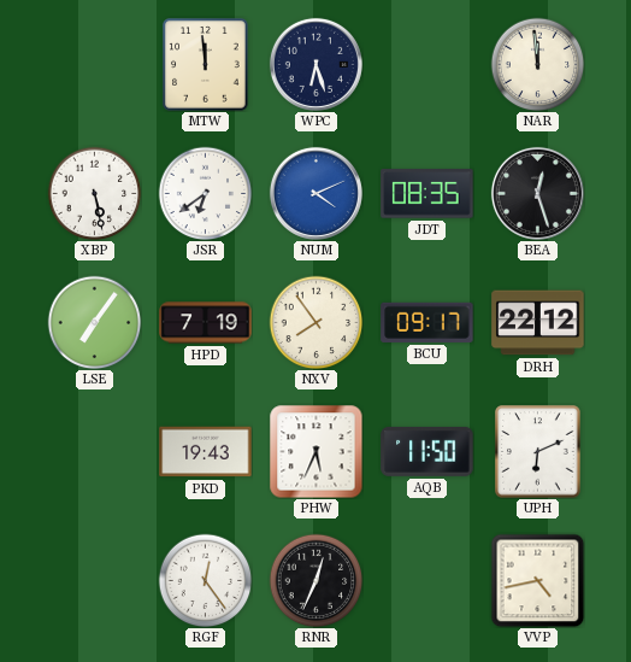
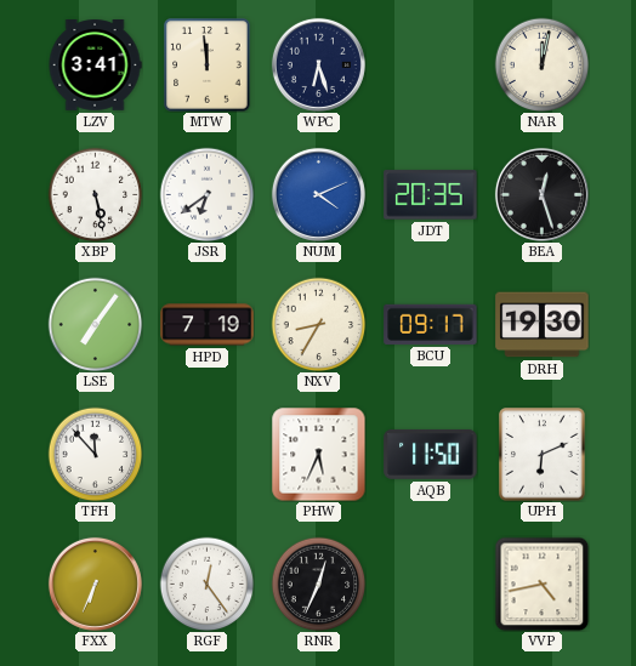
LZV: none -> 3:41 (95, 66)
NAR: 11:59 -> 12:02 (541, 64)
JDT: 08:35 -> 20:35 (431, 195)
NXV: 7:54 -> 8:35 (318, 324)
DRH: 22:12 -> 19:30 (543, 325)
TFH: none -> 11:53 (95, 454)
PKD: 19:43 -> none (206, 452)
FXX: none -> 6:34 (95, 584)
